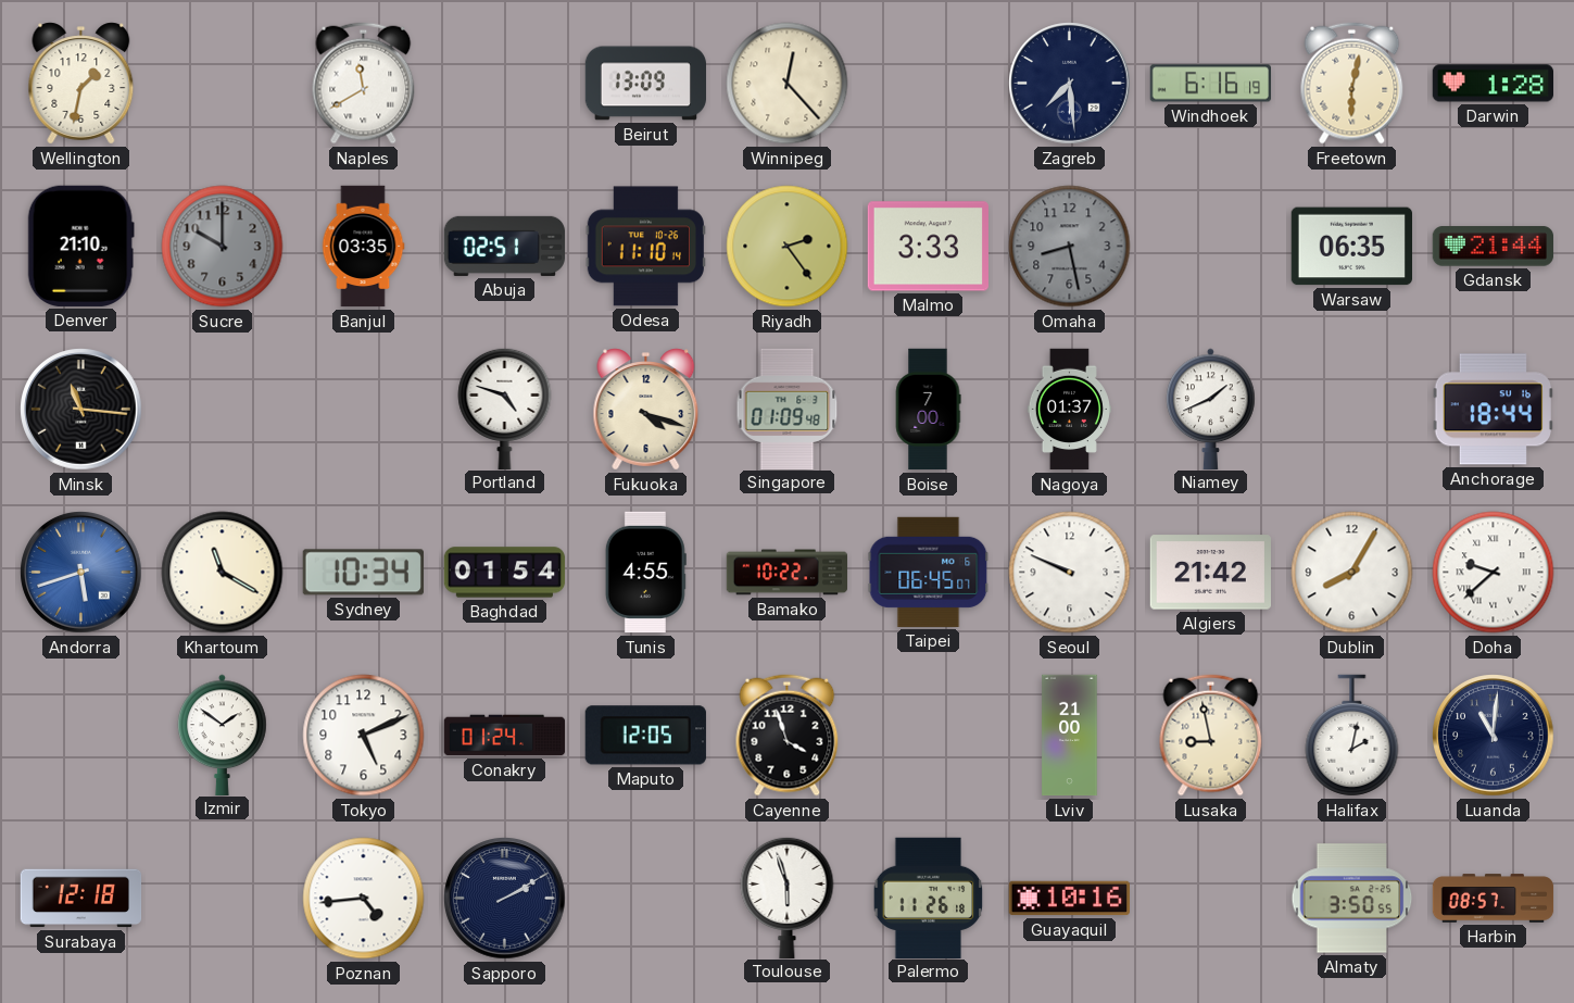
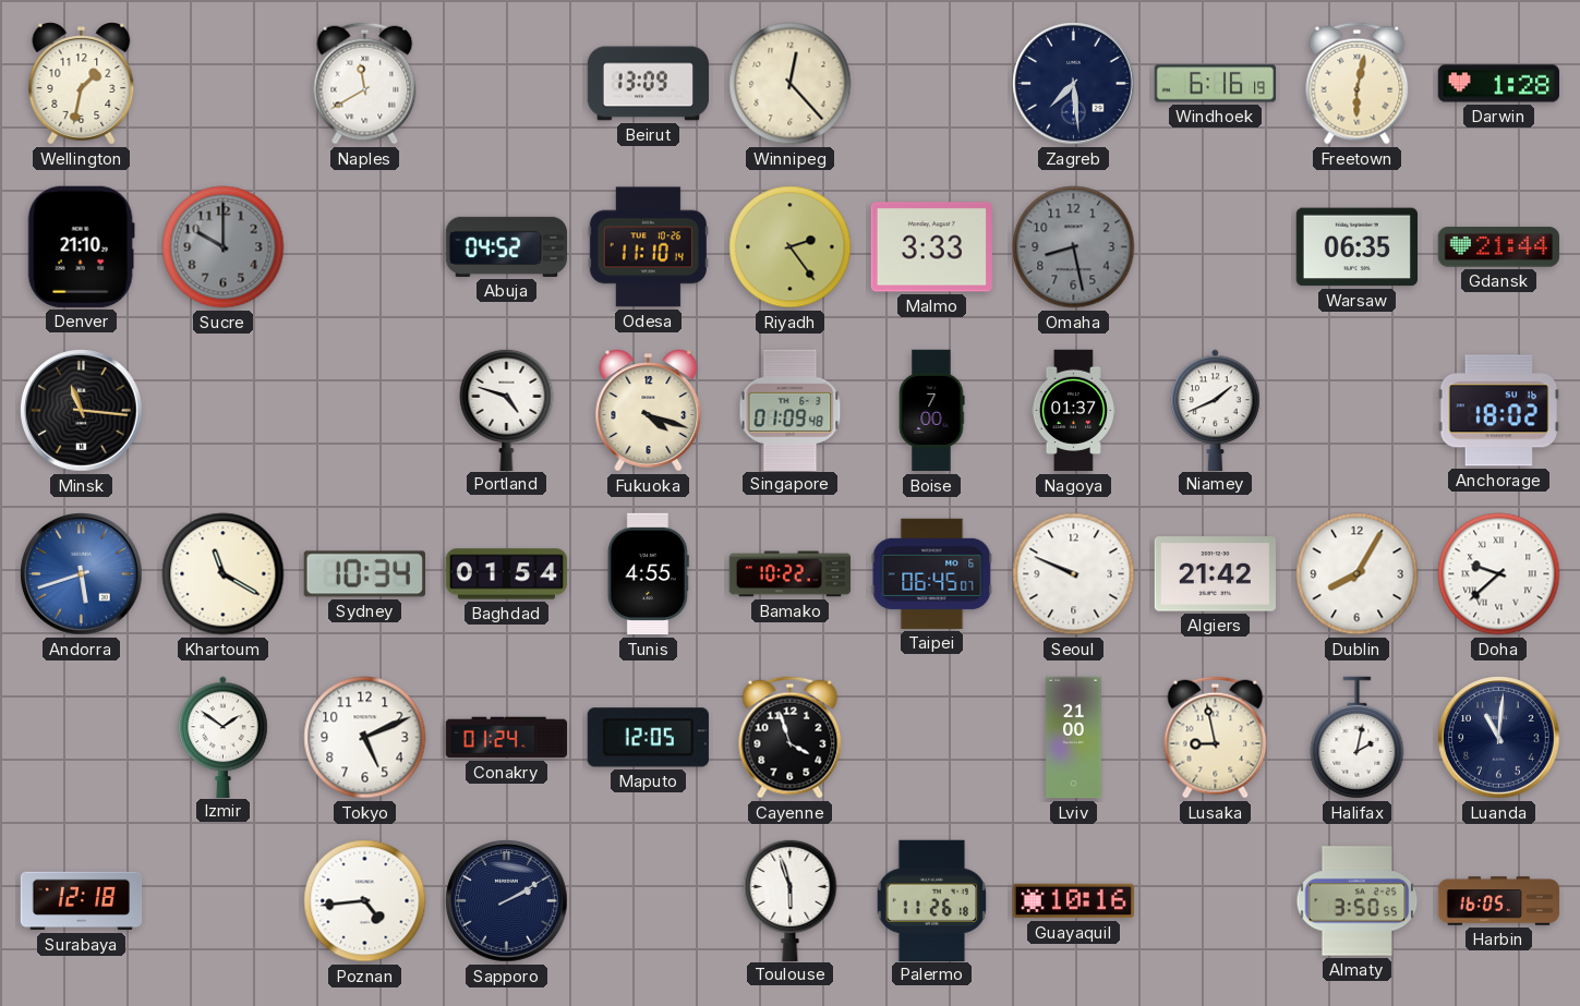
Banjul: 03:35 -> none (363, 247)
Abuja: 02:51 -> 04:52 (507, 246)
Anchorage: 18:44 -> 18:02 (1498, 411)
Harbin: 08:57 -> 16:05 (1499, 901)
